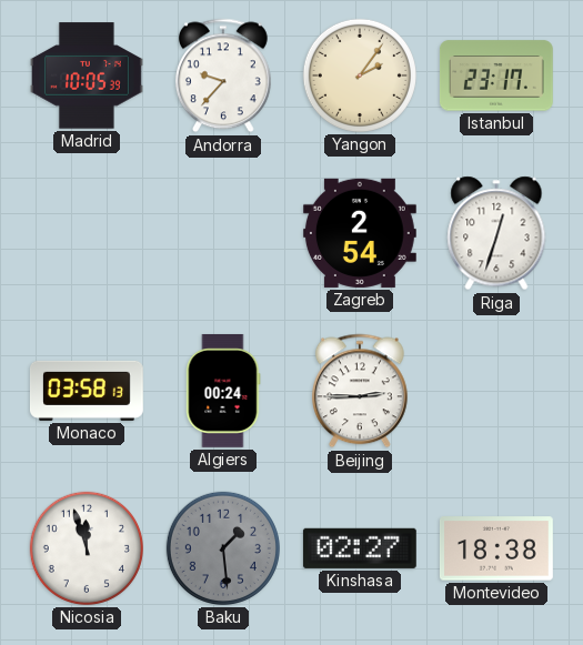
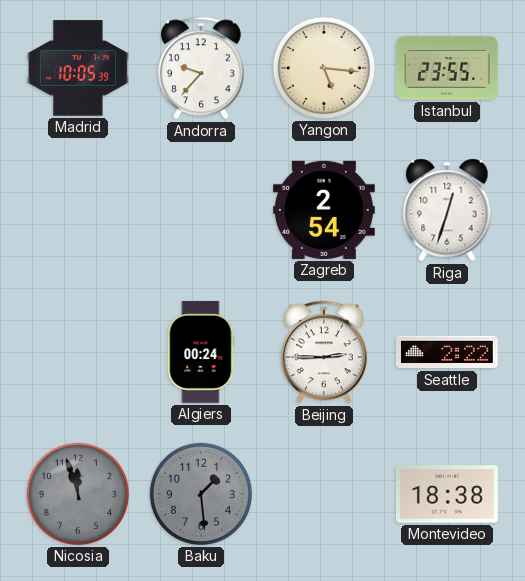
Yangon: 2:06 -> 5:16 (324, 68)
Istanbul: 23:17 -> 23:55 (447, 68)
Monaco: 03:58 -> none (87, 391)
Seattle: none -> 2:22 (448, 352)
Nicosia dial: white -> grey (78, 494)
Kinshasa: 02:27 -> none (360, 548)
